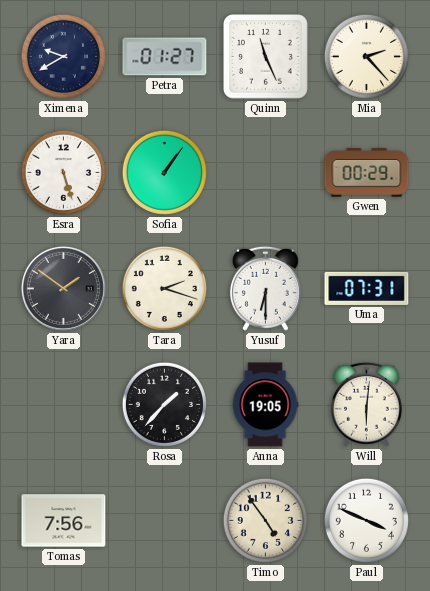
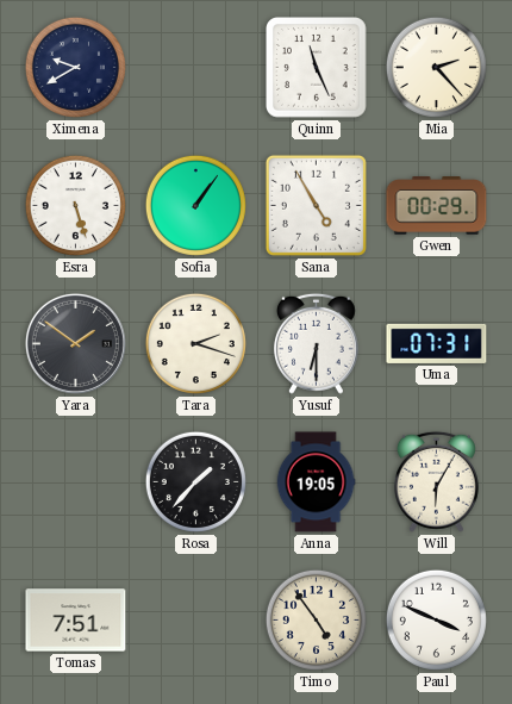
Petra: 01:27 -> none (165, 57)
Sana: none -> 4:55 (316, 205)
Will: 6:01 -> 6:05 (436, 481)
Tomas: 7:56 -> 7:51 (76, 621)
